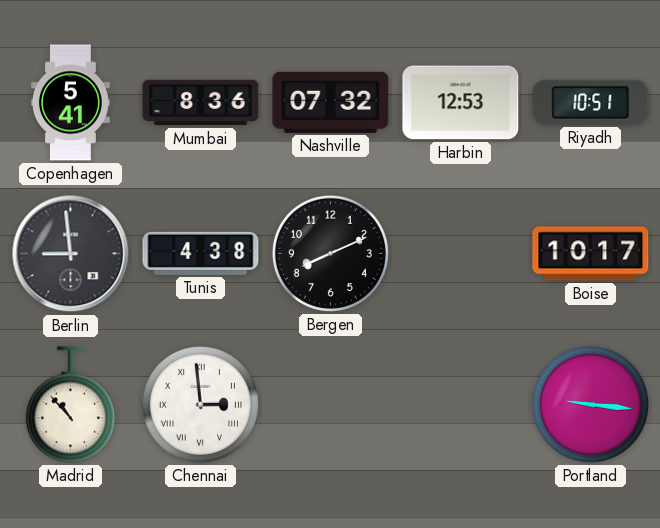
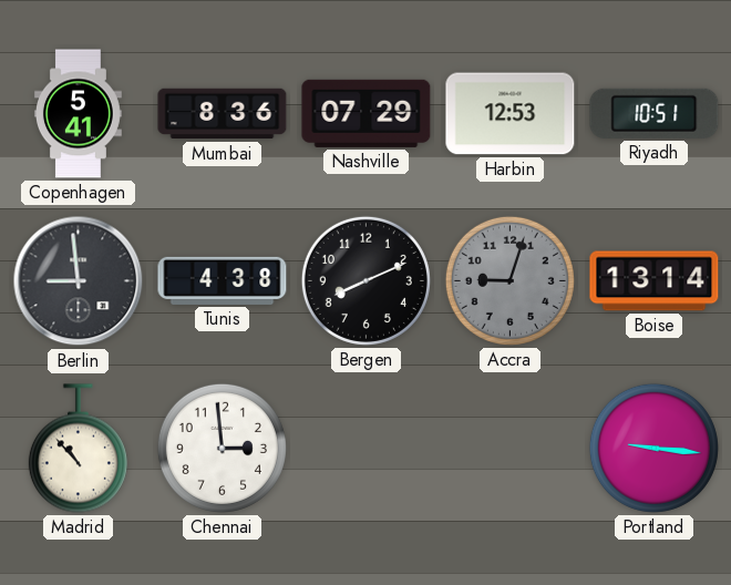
Nashville: 07:32 -> 07:29 (367, 113)
Accra: none -> 9:03 (509, 280)
Boise: 10:17 -> 13:14 (655, 281)
Chennai numerals: Roman -> Arabic (222, 448)
